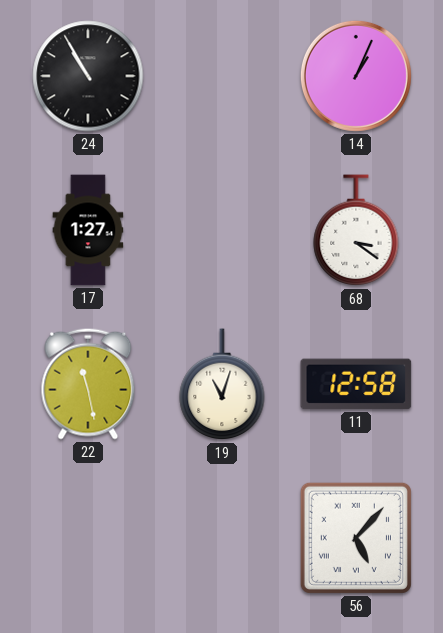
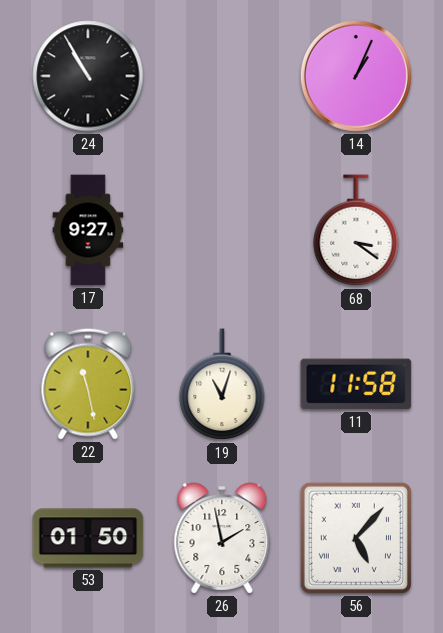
17: 1:27 -> 9:27 (88, 230)
11: 12:58 -> 11:58 (356, 384)
53: none -> 01:50 (88, 538)
26: none -> 1:58 (222, 538)
